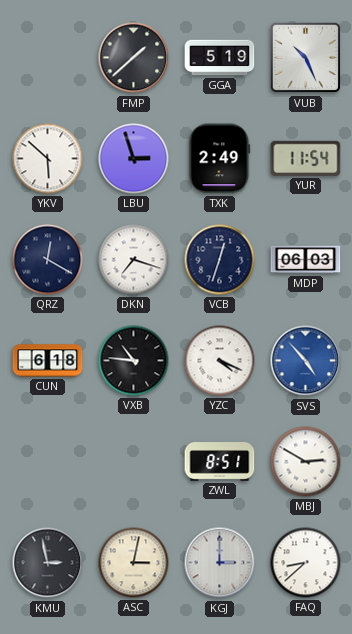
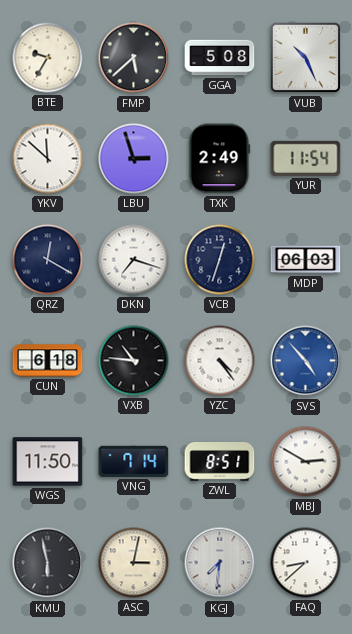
BTE: none -> 9:35 (48, 58)
FMP: 1:38 -> 5:38 (134, 58)
GGA: 5:19 -> 5:08 (220, 58)
YKV: 5:52 -> 11:52 (48, 159)
YZC: 4:19 -> 4:24 (220, 361)
WGS: none -> 11:50 (48, 462)
VNG: none -> 7:14 (134, 461)
KMU: 2:58 -> 5:58 (48, 563)
KGJ: 3:00 -> 7:31 (220, 563)
